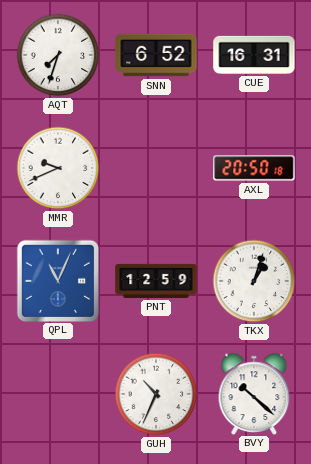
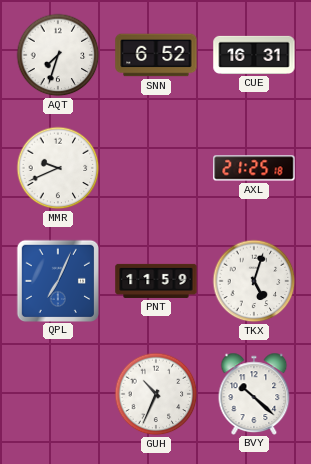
AXL: 20:50 -> 21:25 (254, 168)
QPL: 11:04 -> 7:04 (57, 280)
PNT: 12:59 -> 11:59 (156, 281)
TKX: 1:03 -> 5:03 (254, 281)
